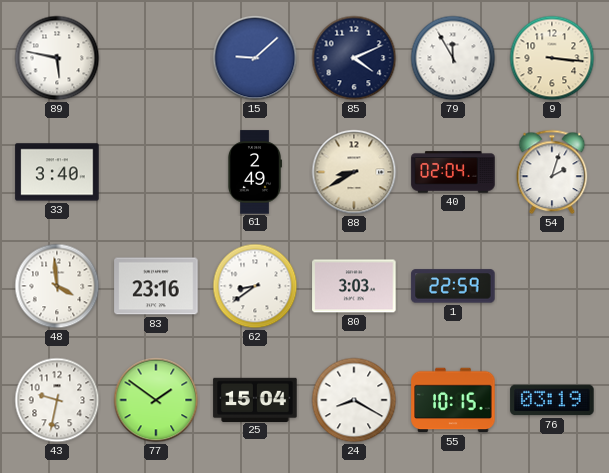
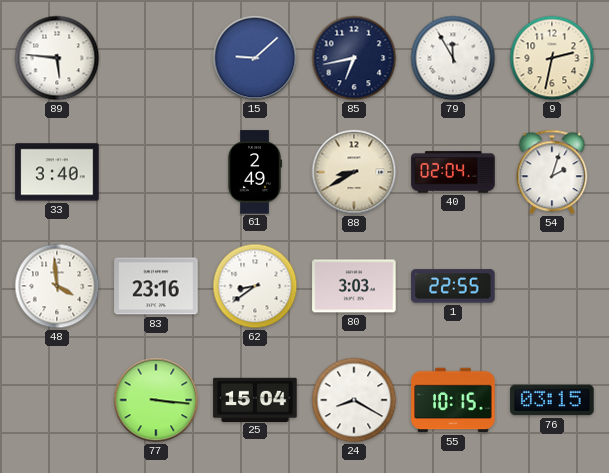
89: 5:47 -> 5:46 (57, 58)
85: 4:11 -> 6:43 (354, 58)
9: 3:16 -> 2:32 (552, 58)
1: 22:59 -> 22:55 (453, 286)
43: 9:32 -> none (57, 400)
77: 1:51 -> 3:16 (156, 400)
76: 03:19 -> 03:15 (552, 400)
